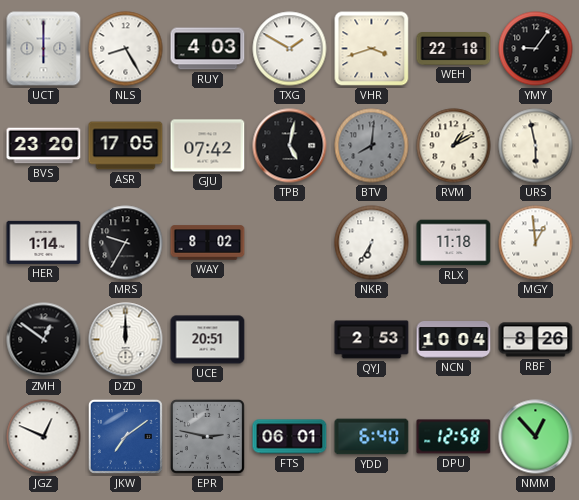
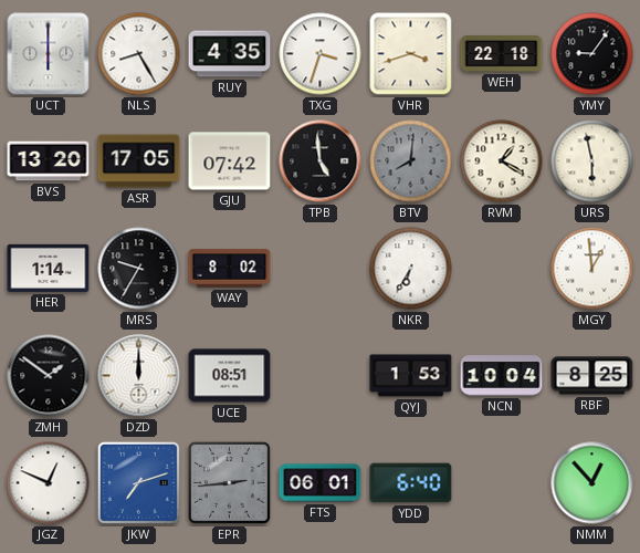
RUY: 4:03 -> 4:35 (230, 54)
TXG: 1:50 -> 3:33 (321, 54)
BVS: 23:20 -> 13:20 (49, 161)
TPB: 5:02 -> 4:59 (321, 161)
RVM: 1:10 -> 1:20 (502, 161)
RLX: 11:18 -> none (454, 243)
ZMH: 12:51 -> 1:51 (49, 376)
UCE: 20:51 -> 08:51 (230, 376)
QYJ: 2:53 -> 1:53 (411, 376)
RBF: 8:26 -> 8:25 (592, 376)
JKW: 7:09 -> 7:12 (138, 482)
EPR: 2:47 -> 2:44 (229, 482)
DPU: 12:58 -> none (454, 437)
